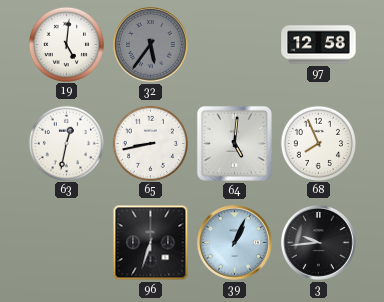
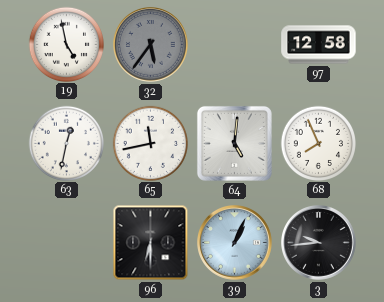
19: 5:01 -> 4:58 (66, 44)
65: 8:43 -> 11:43 (150, 143)
96: 6:33 -> 6:30 (151, 243)
